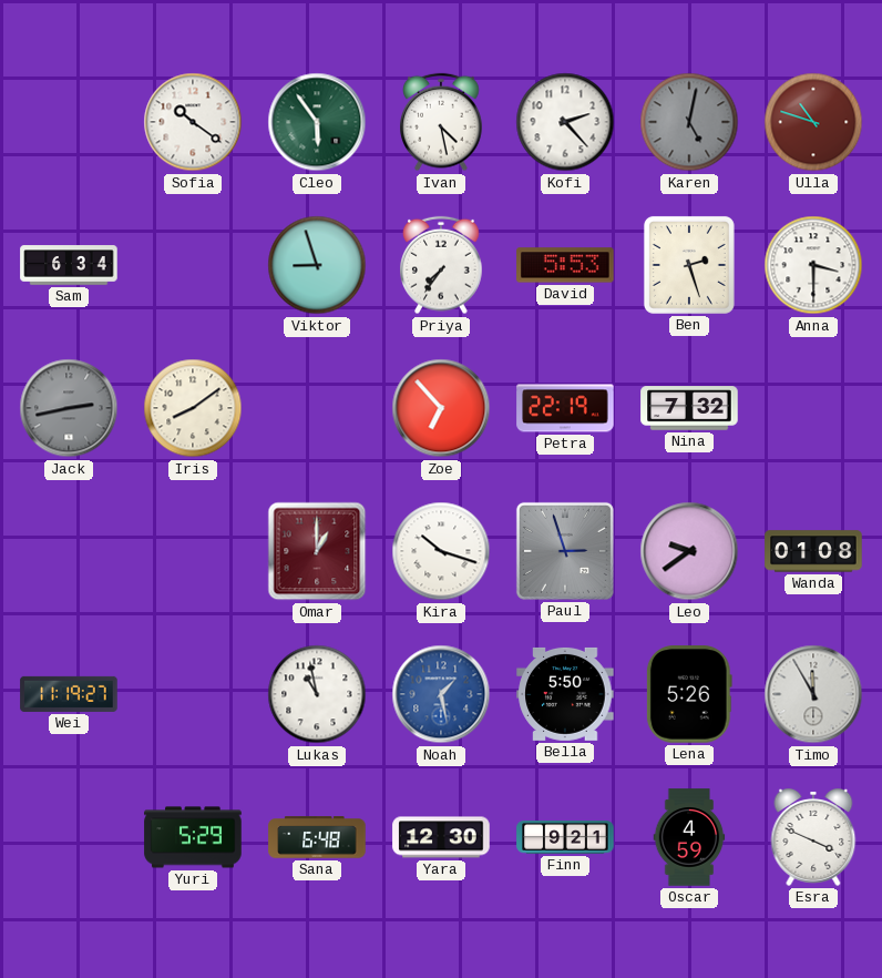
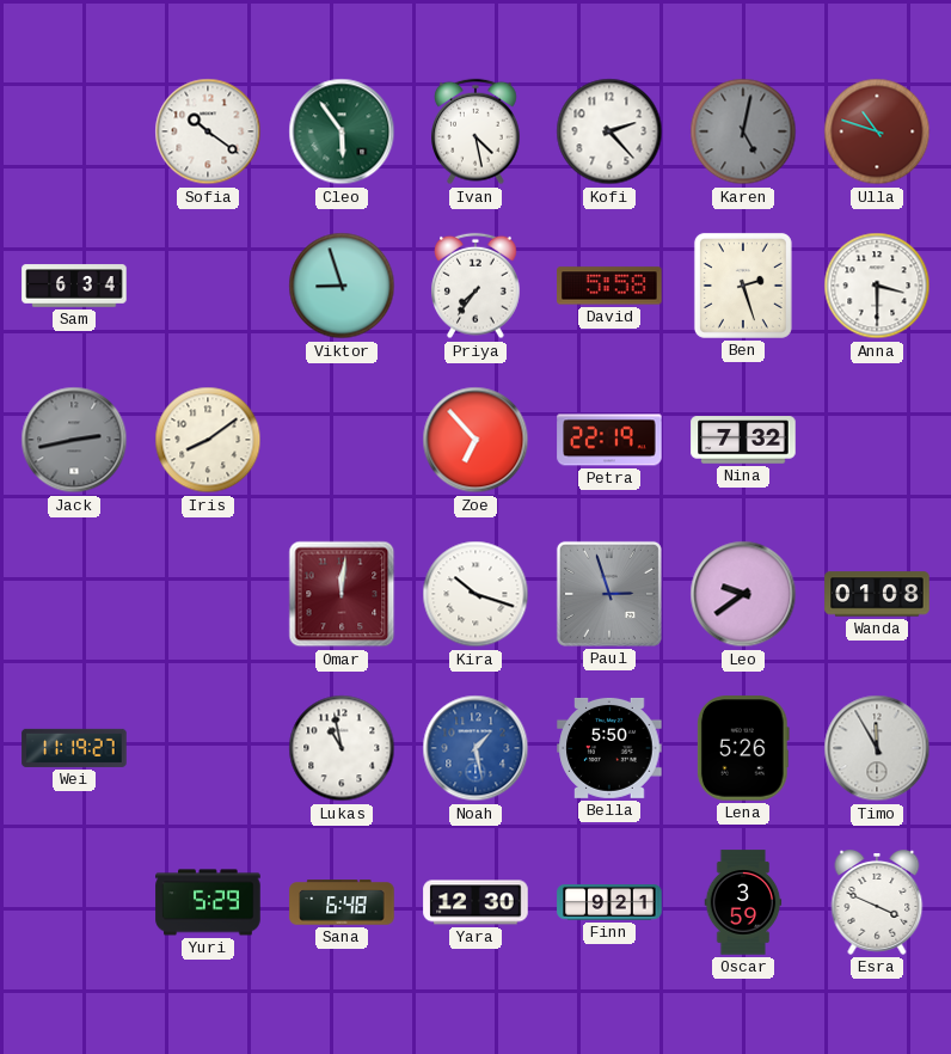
David: 5:53 -> 5:58 (609, 286)
Omar: 1:00 -> 12:01 (342, 594)
Oscar: 4:59 -> 3:59 (743, 902)
